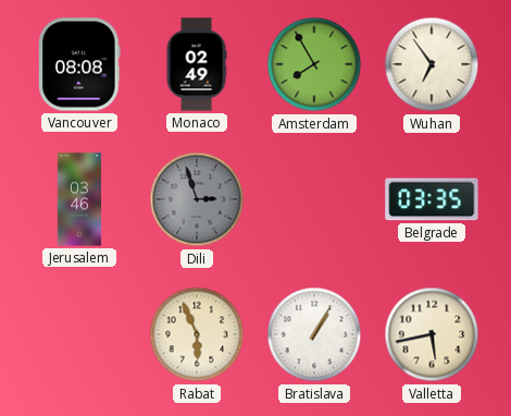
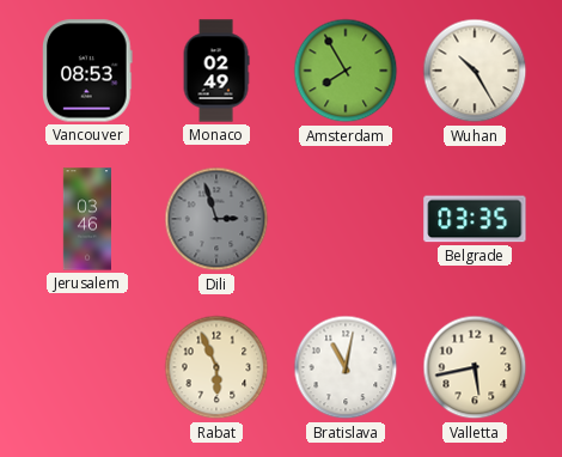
Vancouver: 08:08 -> 08:53 (88, 71)
Wuhan: 6:54 -> 10:25 (475, 71)
Bratislava: 1:05 -> 11:02 (346, 367)
